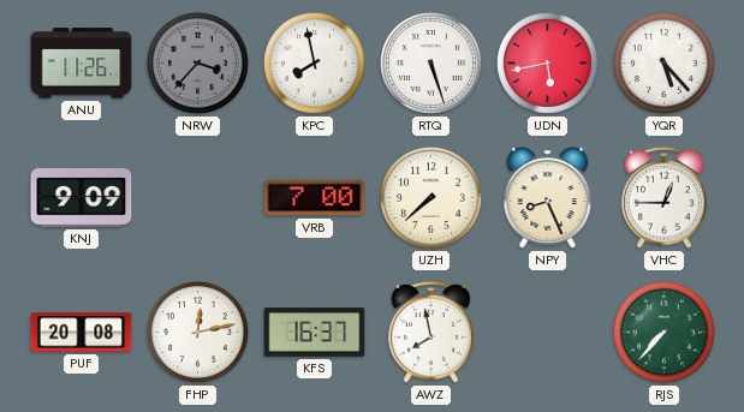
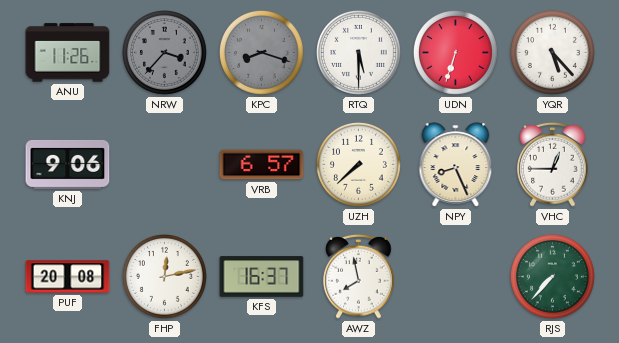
KPC: 7:58 -> 8:18 (261, 52)
KPC dial: white -> grey (261, 52)
RTQ: 5:27 -> 5:30 (358, 52)
UDN: 5:43 -> 6:33 (455, 52)
KNJ: 9:09 -> 9:06 (68, 164)
VRB: 7:00 -> 6:57 (262, 165)
